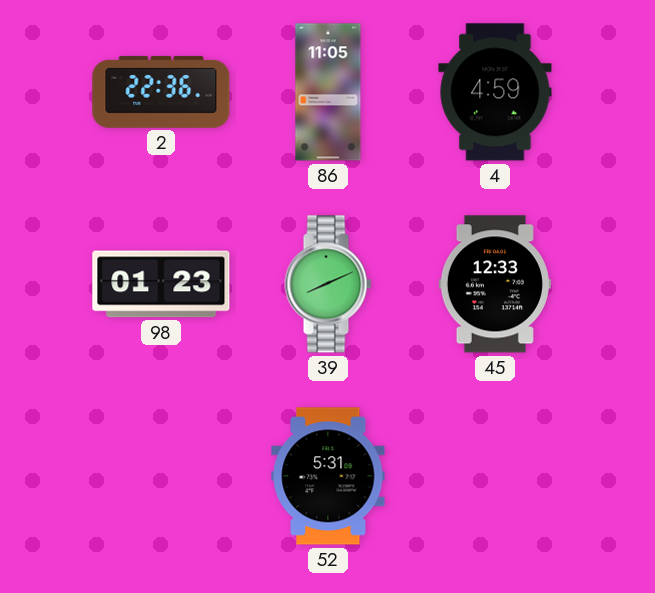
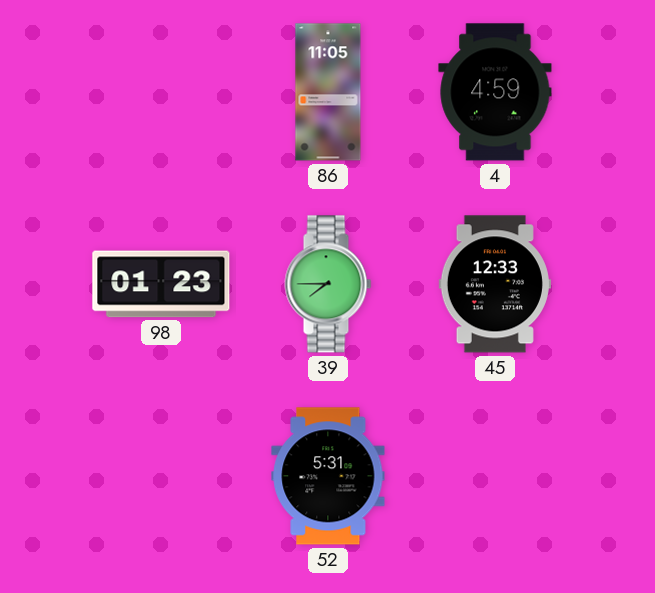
2: 22:36 -> none (161, 92)
39: 8:11 -> 7:45 (328, 284)
